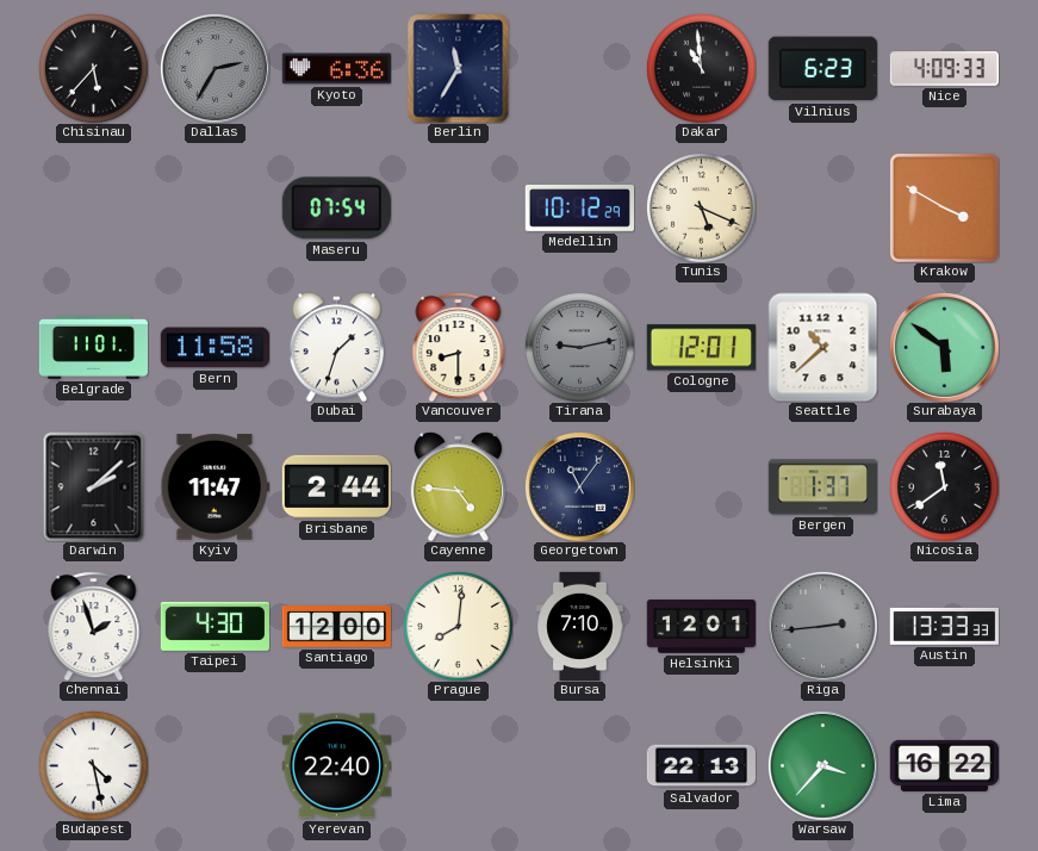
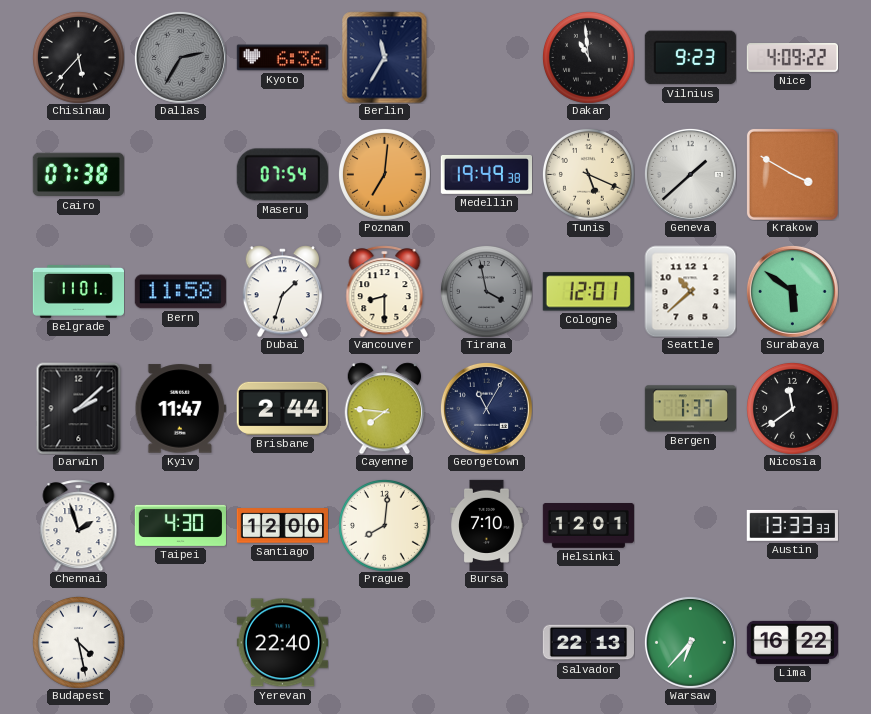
Vilnius: 6:23 -> 9:23 (690, 58)
Nice: 4:09:33 -> 4:09:22 (792, 58)
Cairo: none -> 07:38 (78, 175)
Poznan: none -> 7:01 (384, 174)
Medellin: 10:12 -> 19:49 (486, 174)
Geneva: none -> 1:38 (690, 174)
Tirana: 9:13 -> 3:58 (486, 291)
Cayenne: 4:46 -> 7:46 (385, 408)
Georgetown: 11:06 -> 11:05 (486, 408)
Riga: 2:44 -> none (822, 626)
Warsaw: 3:37 -> 6:37 (690, 642)
